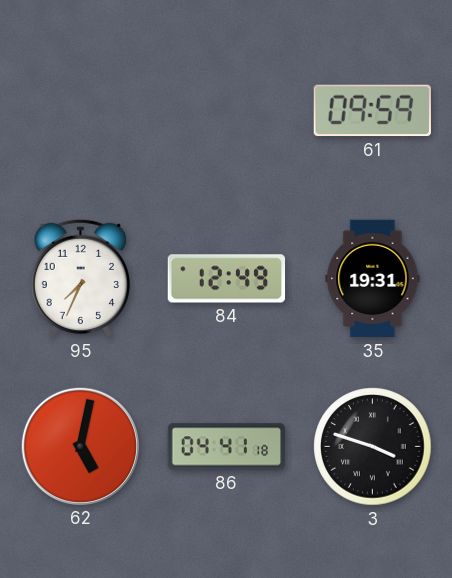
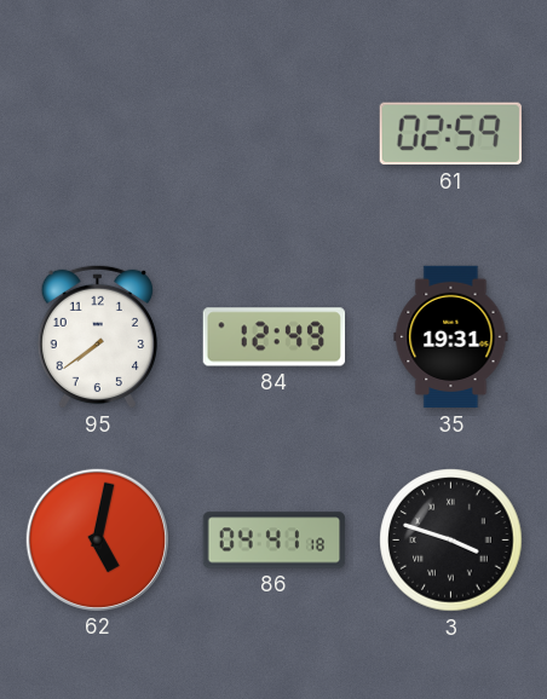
61: 09:59 -> 02:59 (450, 134)
95: 7:34 -> 7:39 (97, 336)
